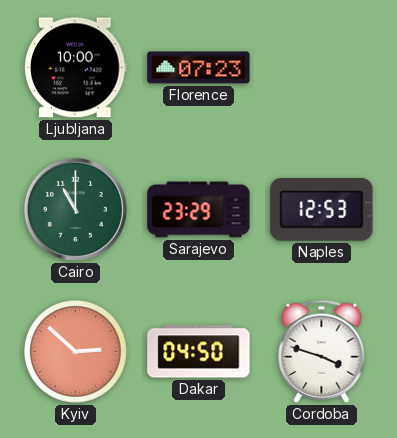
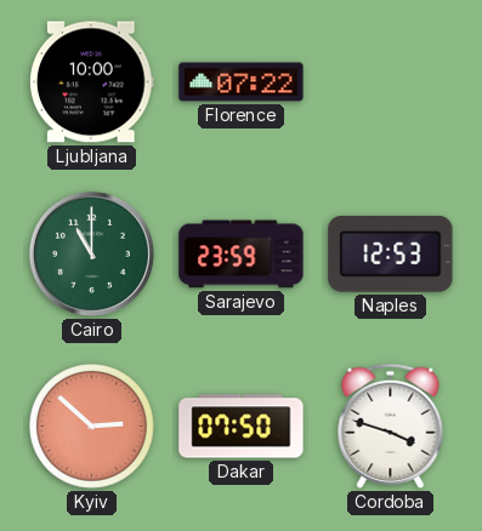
Florence: 07:23 -> 07:22 (242, 82)
Sarajevo: 23:29 -> 23:59 (242, 255)
Dakar: 04:50 -> 07:50 (242, 427)
